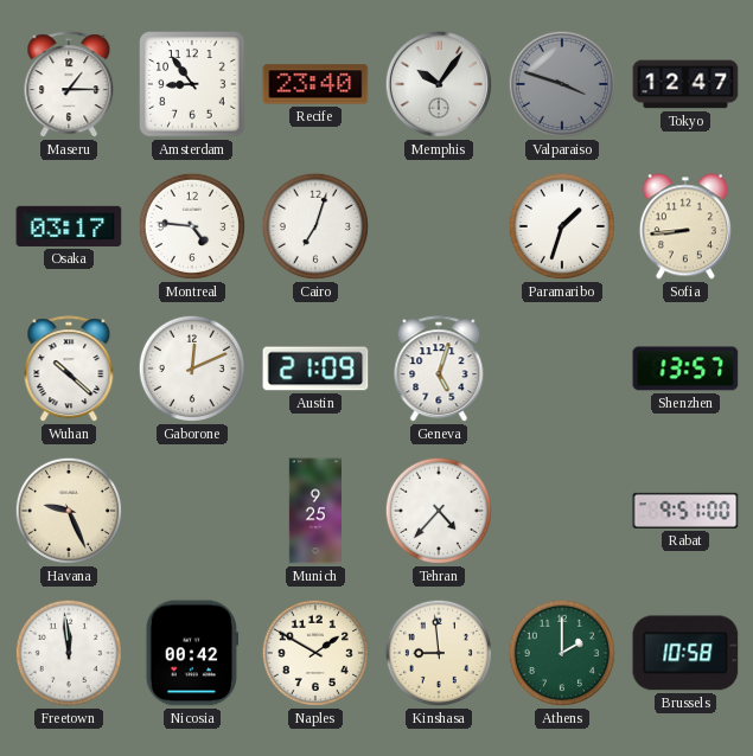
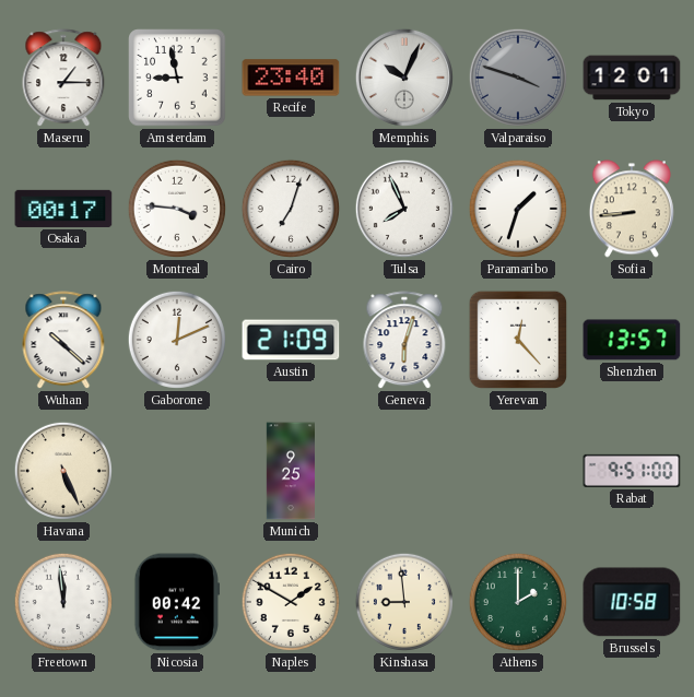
Amsterdam: 8:54 -> 8:58 (177, 78)
Memphis: 10:06 -> 10:04 (404, 78)
Tokyo: 12:47 -> 12:01 (632, 78)
Osaka: 03:17 -> 00:17 (63, 209)
Montreal: 4:46 -> 3:46 (177, 209)
Tulsa: none -> 7:56 (404, 209)
Geneva: 5:03 -> 6:03 (404, 341)
Yerevan: none -> 12:23 (518, 340)
Havana: 9:26 -> 5:26 (63, 471)
Tehran: 4:37 -> none (439, 511)
